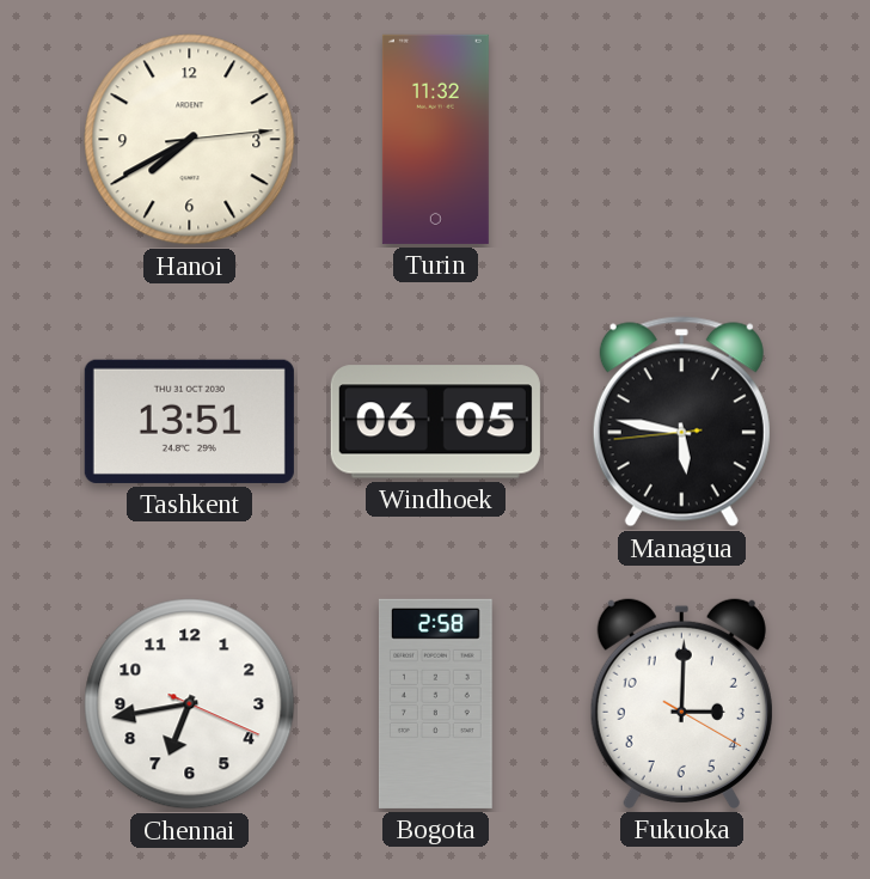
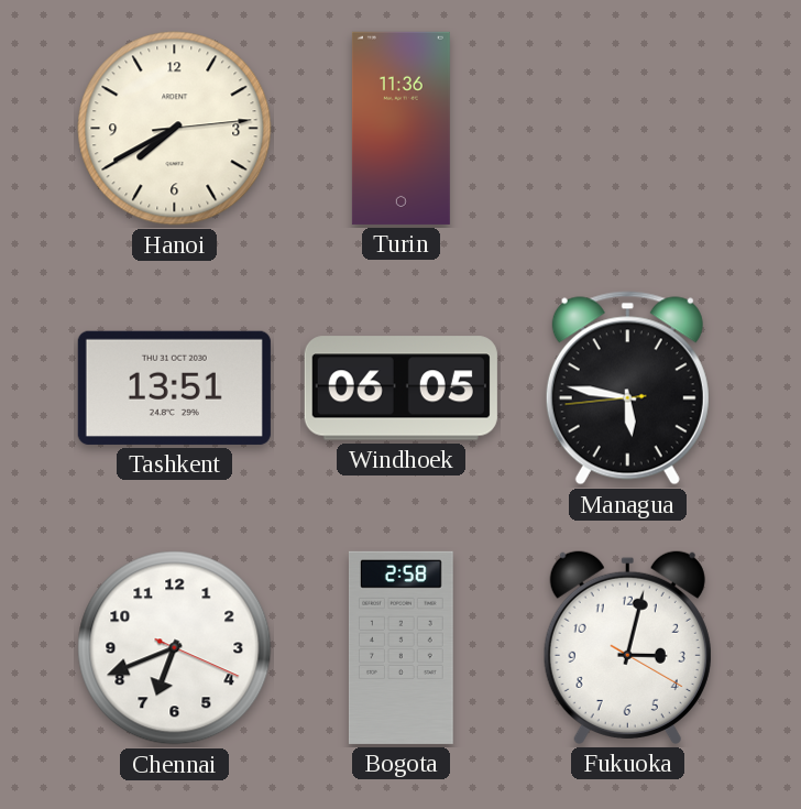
Turin: 11:32 -> 11:36 (401, 128)
Chennai: 6:43 -> 6:41 (175, 648)
Fukuoka: 3:00 -> 3:02 (627, 647)
